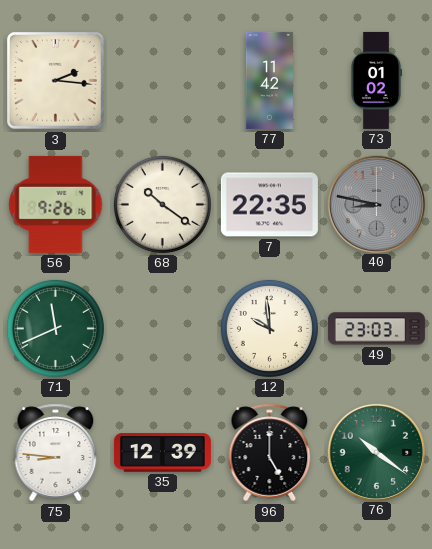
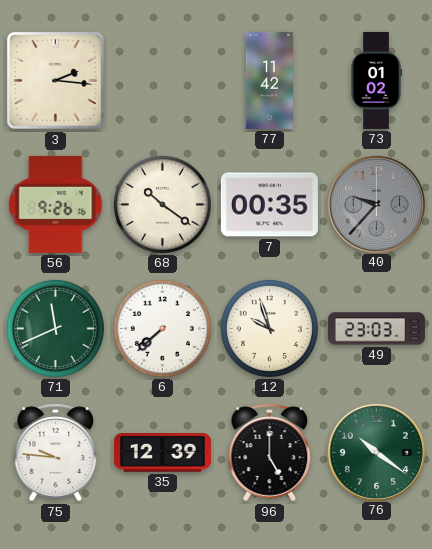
7: 22:35 -> 00:35 (269, 205)
40: 8:47 -> 9:37 (376, 204)
6: none -> 7:38 (162, 328)
12: 9:59 -> 9:57 (269, 328)
75: 8:46 -> 9:46 (56, 453)
